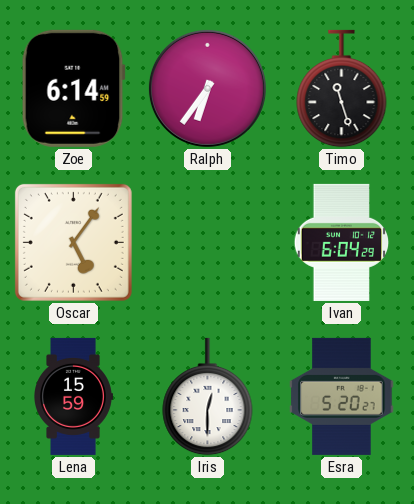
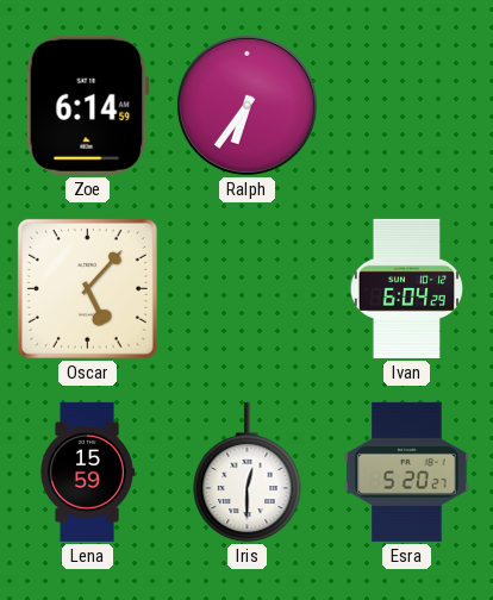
Timo: 11:27 -> none (342, 89)
Oscar: 5:06 -> 5:07 (87, 288)
